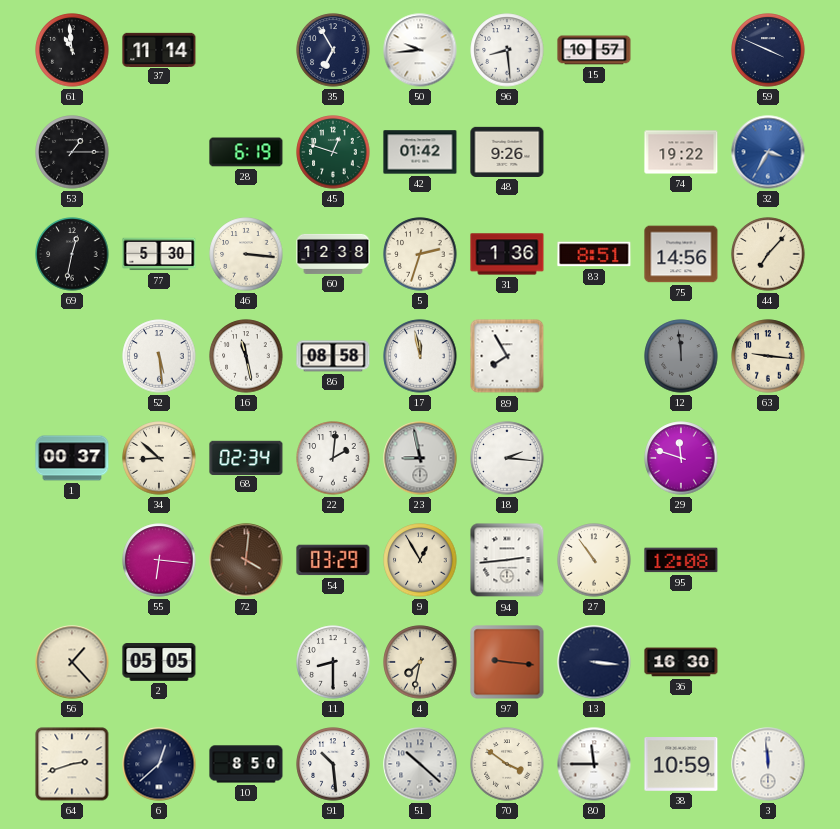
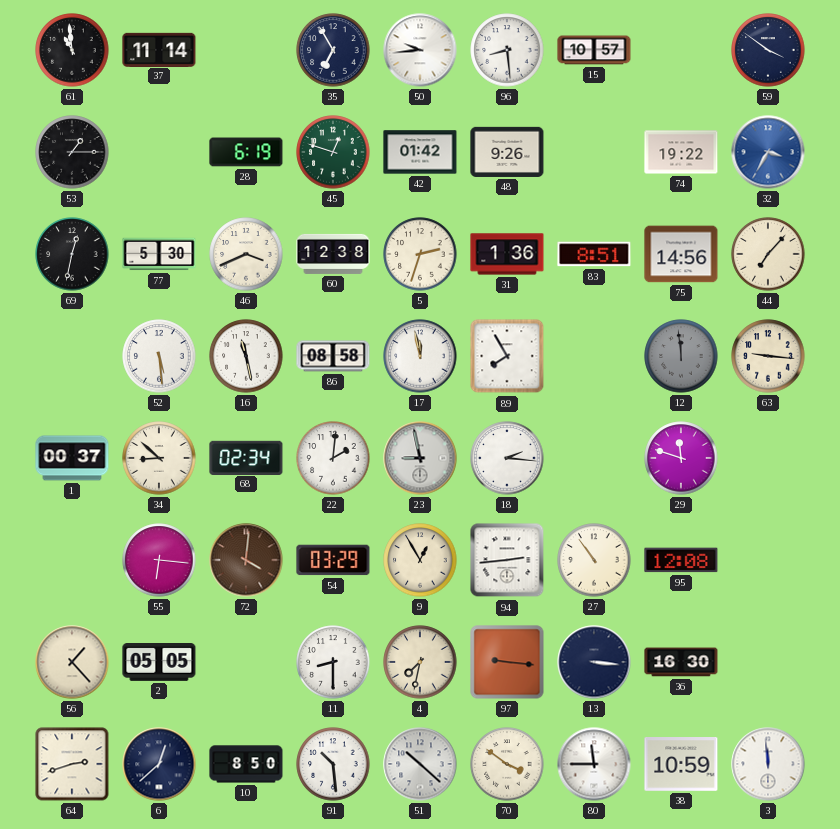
59: 3:49 -> 3:51 (768, 50)
46: 3:16 -> 3:41 (246, 254)
